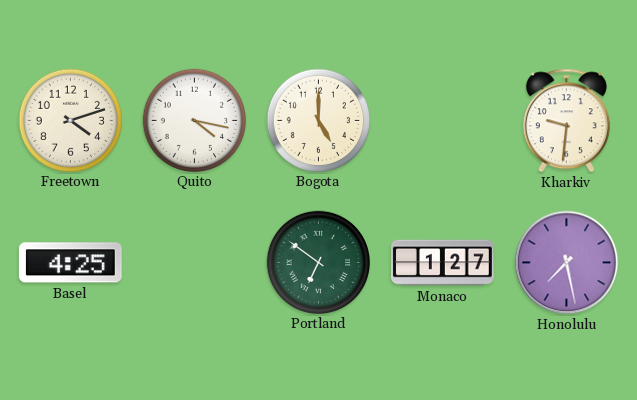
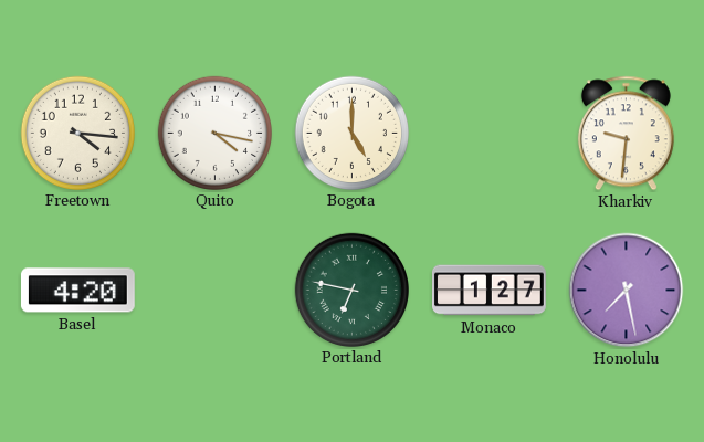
Freetown: 4:12 -> 4:16 (77, 133)
Basel: 4:25 -> 4:20 (77, 291)
Portland: 6:51 -> 6:47 (351, 290)
